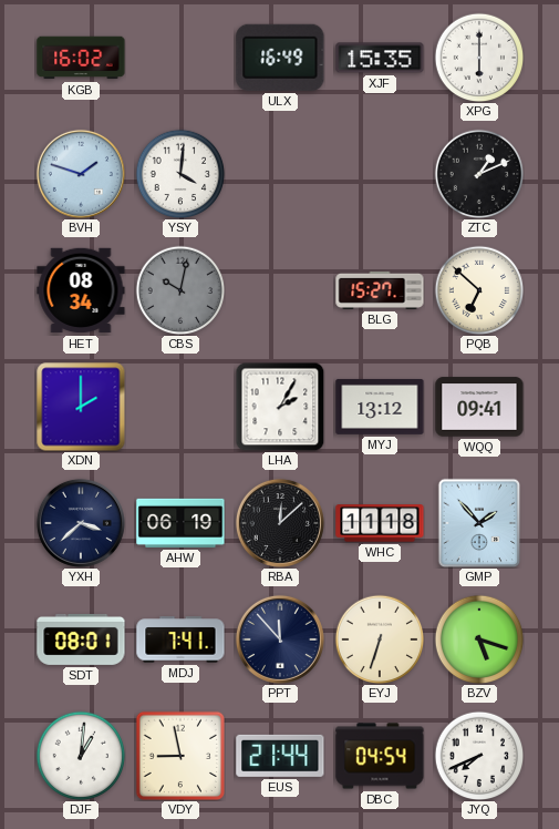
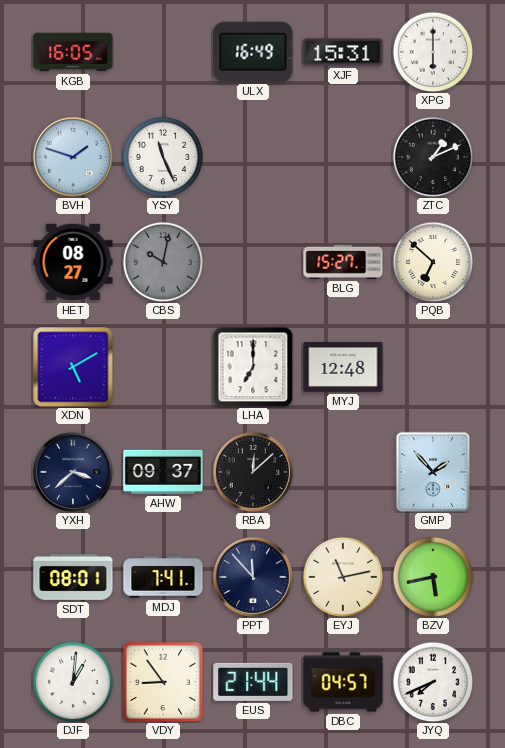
KGB: 16:02 -> 16:05 (73, 52)
XJF: 15:35 -> 15:31 (343, 52)
YSY: 4:01 -> 11:26 (163, 157)
HET: 08:34 -> 08:27 (73, 262)
XDN: 2:00 -> 5:10 (73, 367)
LHA: 2:05 -> 7:00 (253, 367)
MYJ: 13:12 -> 12:48 (343, 367)
WQQ: 09:41 -> none (479, 407)
AHW: 06:19 -> 09:37 (163, 472)
WHC: 11:18 -> none (380, 523)
EYJ: 6:33 -> 11:13 (343, 577)
BZV: 5:18 -> 5:43 (433, 577)
VDY: 8:58 -> 8:54 (162, 681)
DBC: 04:54 -> 04:57 (343, 682)
